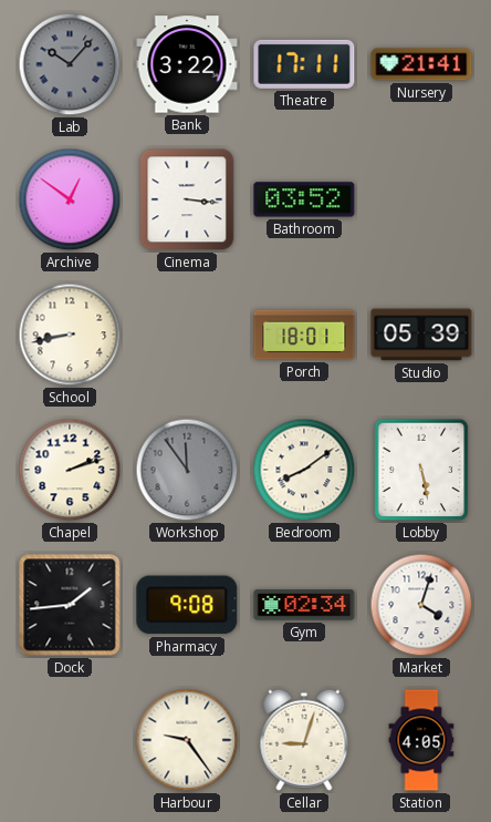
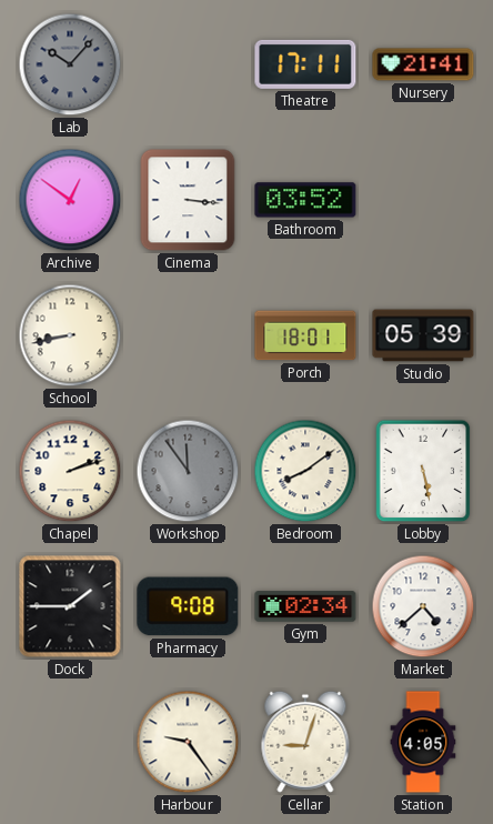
Bank: 3:22 -> none (187, 64)
Dock: 1:44 -> 1:45 (70, 606)
Market: 4:03 -> 4:38 (423, 606)
